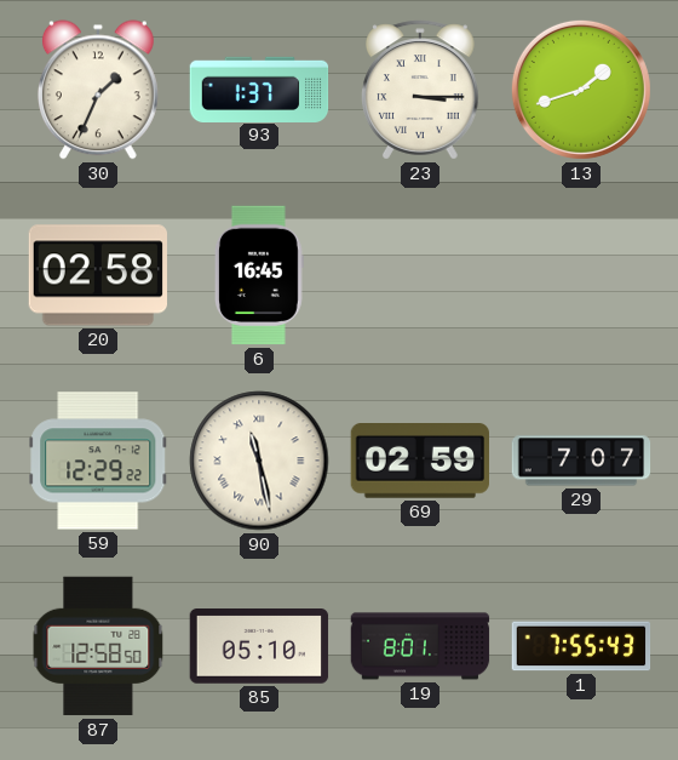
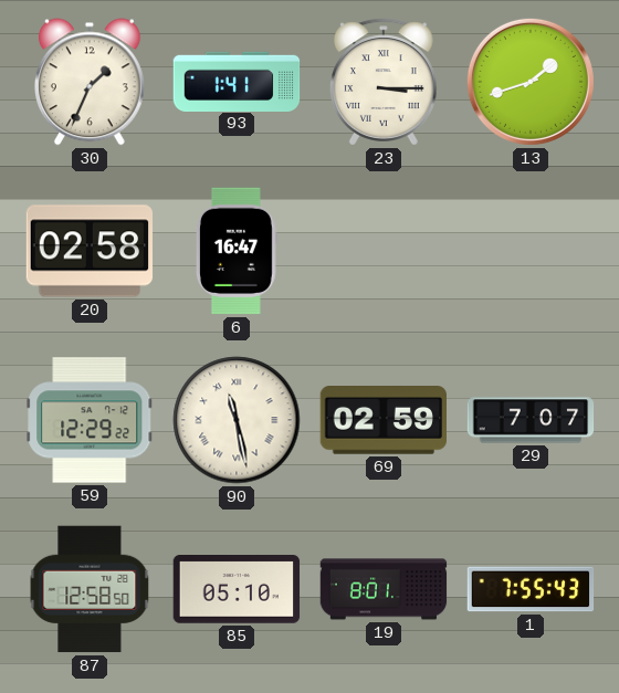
93: 1:37 -> 1:41 (237, 81)
6: 16:45 -> 16:47 (237, 251)
